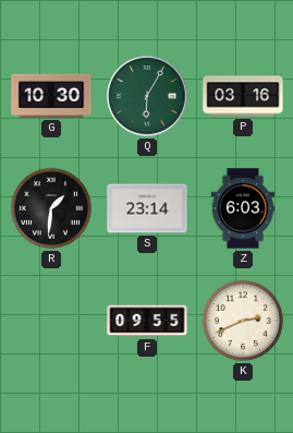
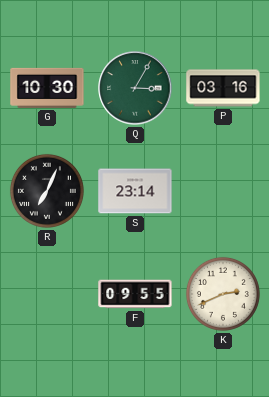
Q: 6:05 -> 3:05 (135, 88)
R: 1:31 -> 7:04 (47, 191)
Z: 6:03 -> none (243, 208)
